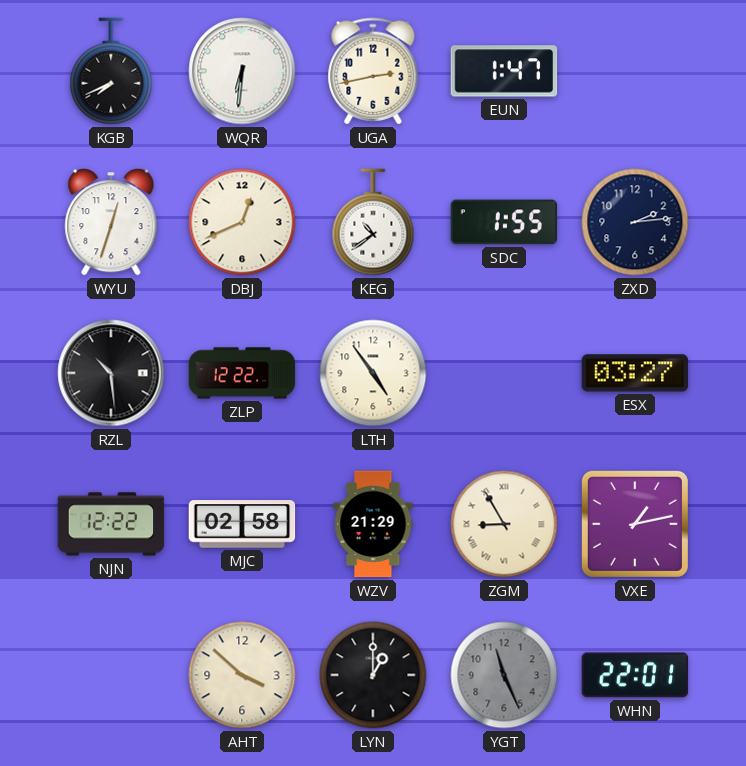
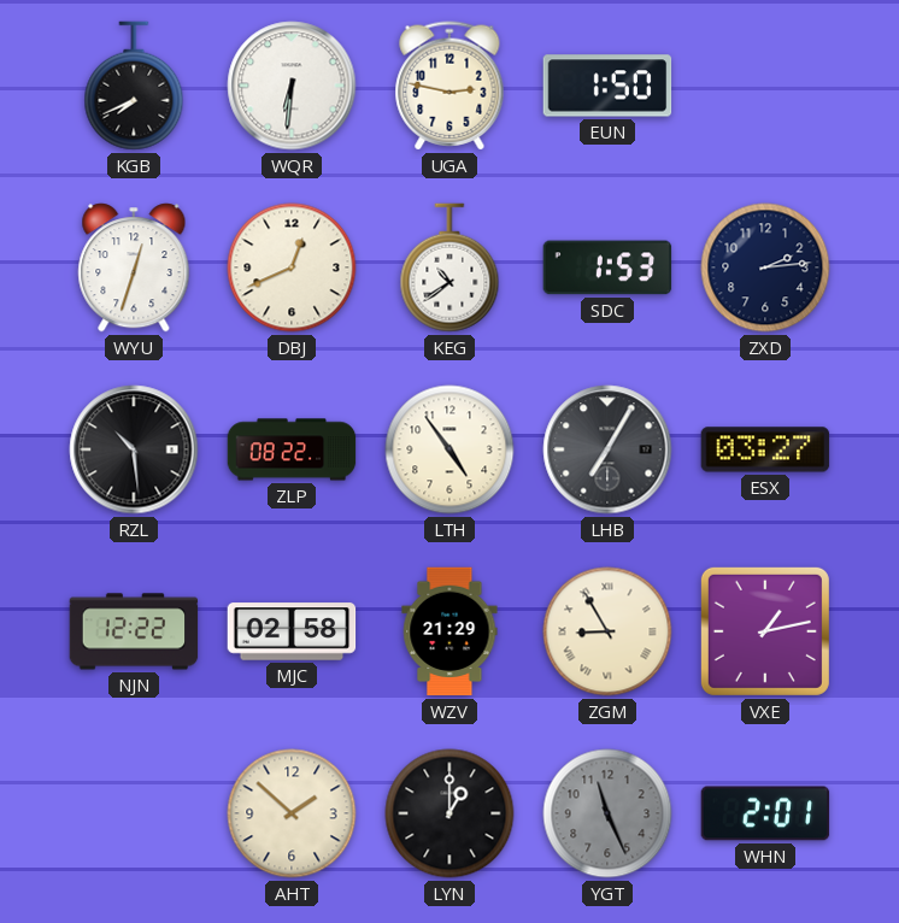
UGA: 2:43 -> 2:47 (449, 86)
EUN: 1:47 -> 1:50 (607, 86)
SDC: 1:55 -> 1:53 (607, 268)
ZLP: 12:22 -> 08:22 (292, 449)
LHB: none -> 7:05 (607, 449)
AHT: 3:52 -> 1:52 (292, 813)
WHN: 22:01 -> 2:01 (765, 813)
